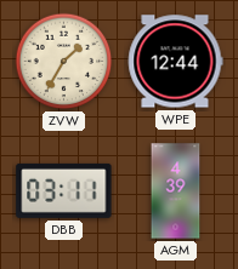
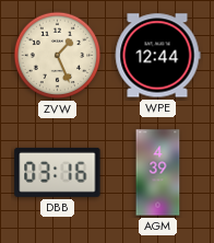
ZVW: 1:35 -> 1:26 (58, 56)
DBB: 03:11 -> 03:16 (58, 172)
